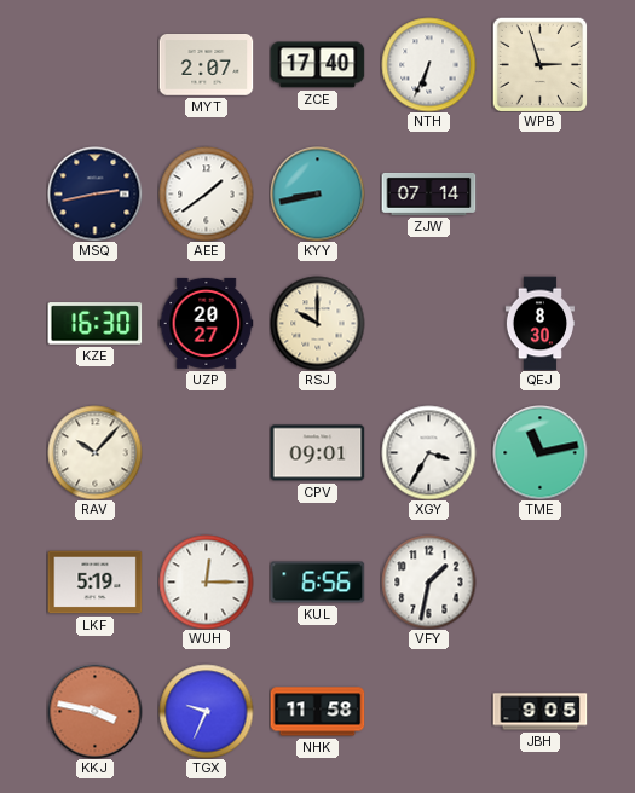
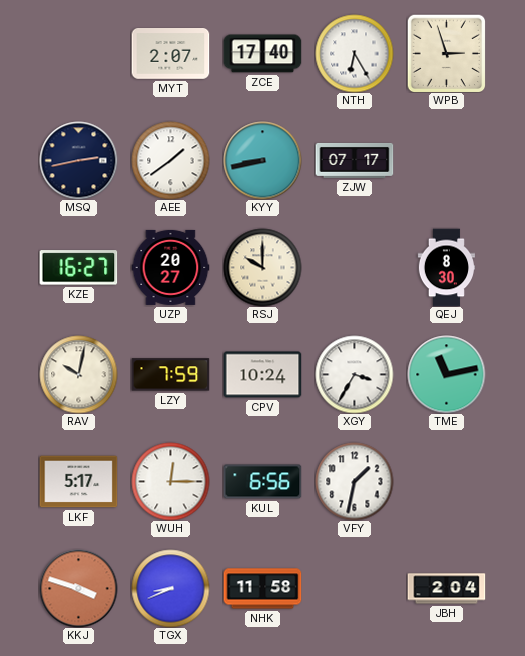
NTH: 6:34 -> 6:25 (354, 53)
ZJW: 07:14 -> 07:17 (354, 160)
KZE: 16:30 -> 16:27 (78, 268)
RAV: 10:07 -> 10:02 (78, 374)
LZY: none -> 7:59 (170, 375)
CPV: 09:01 -> 10:24 (262, 375)
LKF: 5:19 -> 5:17 (78, 482)
KKJ: 3:47 -> 3:48 (78, 588)
TGX: 9:34 -> 8:41 (170, 588)
JBH: 9:05 -> 2:04 (446, 589)
